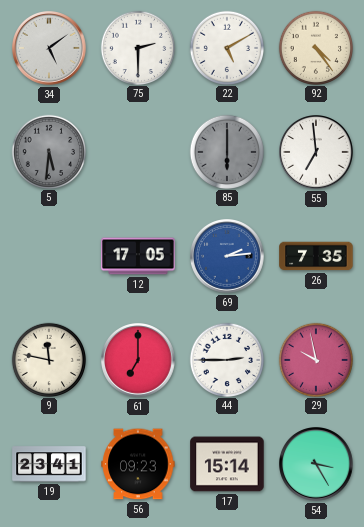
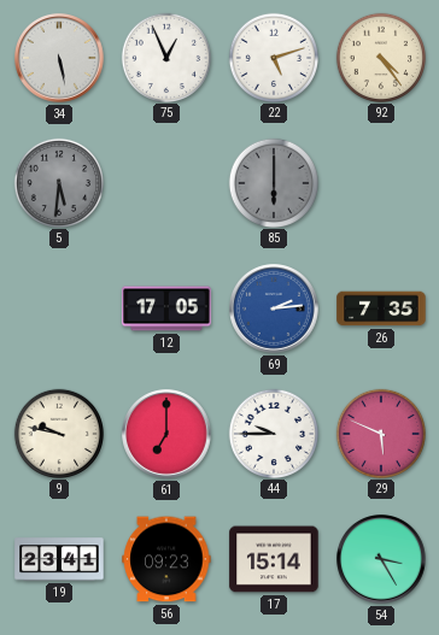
34: 5:09 -> 5:28 (60, 59)
75: 2:30 -> 12:56 (165, 57)
22: 5:10 -> 5:12 (273, 57)
55: 6:59 -> none (317, 153)
9: 11:47 -> 9:47 (58, 433)
44: 2:45 -> 9:45 (273, 433)
29: 9:58 -> 5:49 (380, 433)
